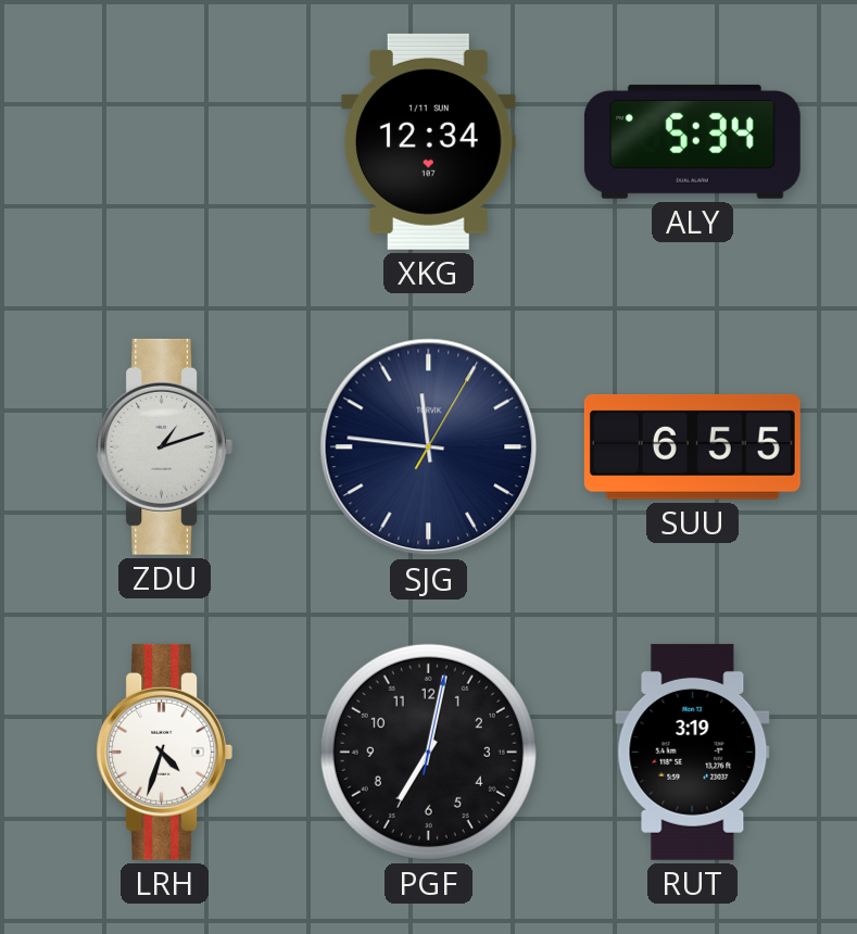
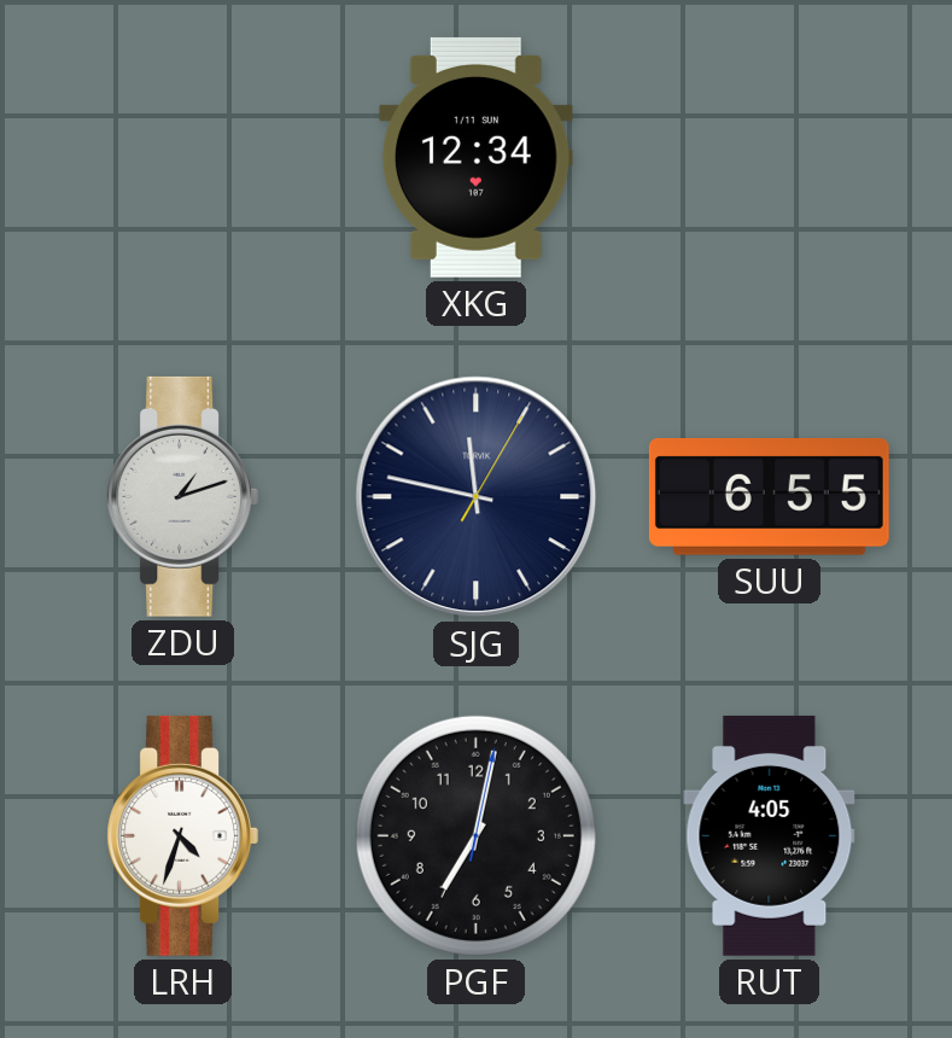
ALY: 5:34 -> none (692, 141)
SJG: 11:46 -> 11:47 (477, 497)
RUT: 3:19 -> 4:05 (770, 835)
